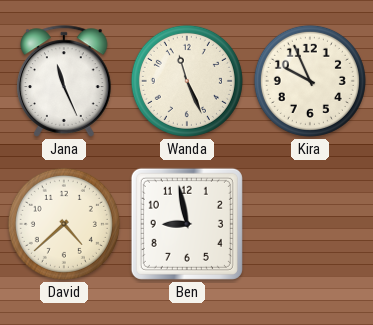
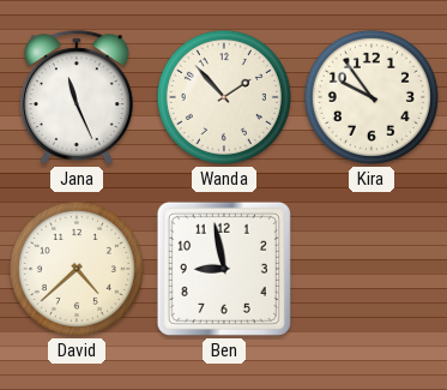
Wanda: 11:26 -> 1:53 (224, 97)
Kira: 9:56 -> 9:54 (372, 97)
